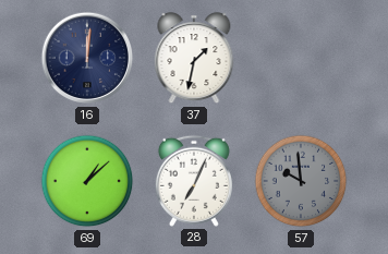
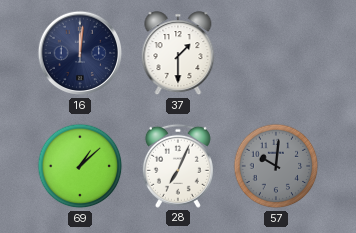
37: 1:32 -> 1:30 (178, 54)
57: 9:59 -> 10:01 (276, 166)
